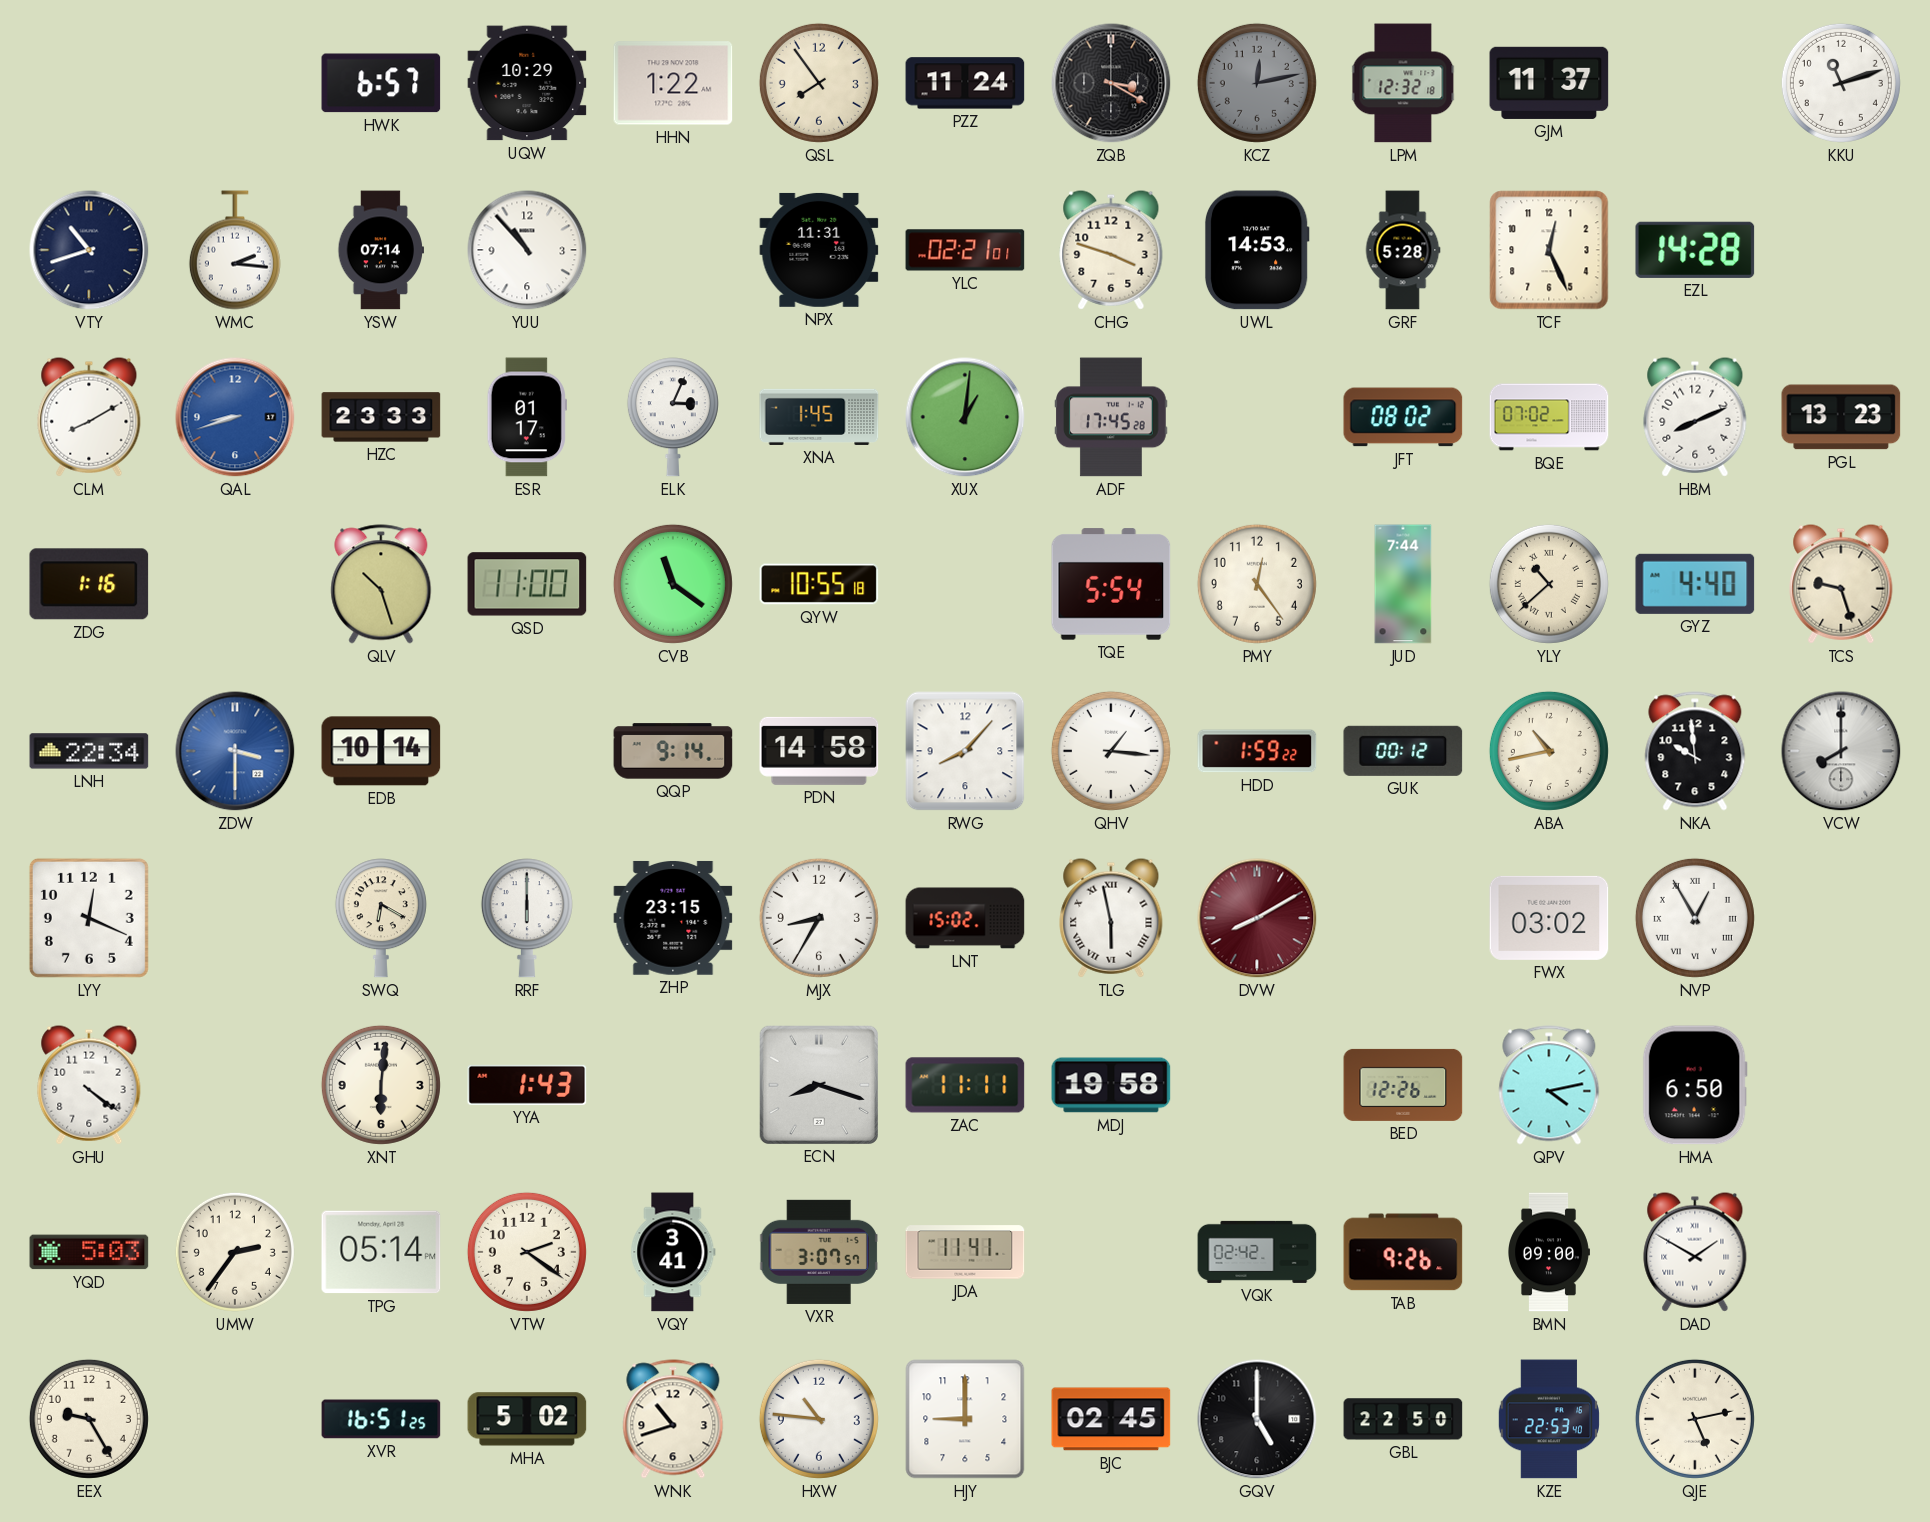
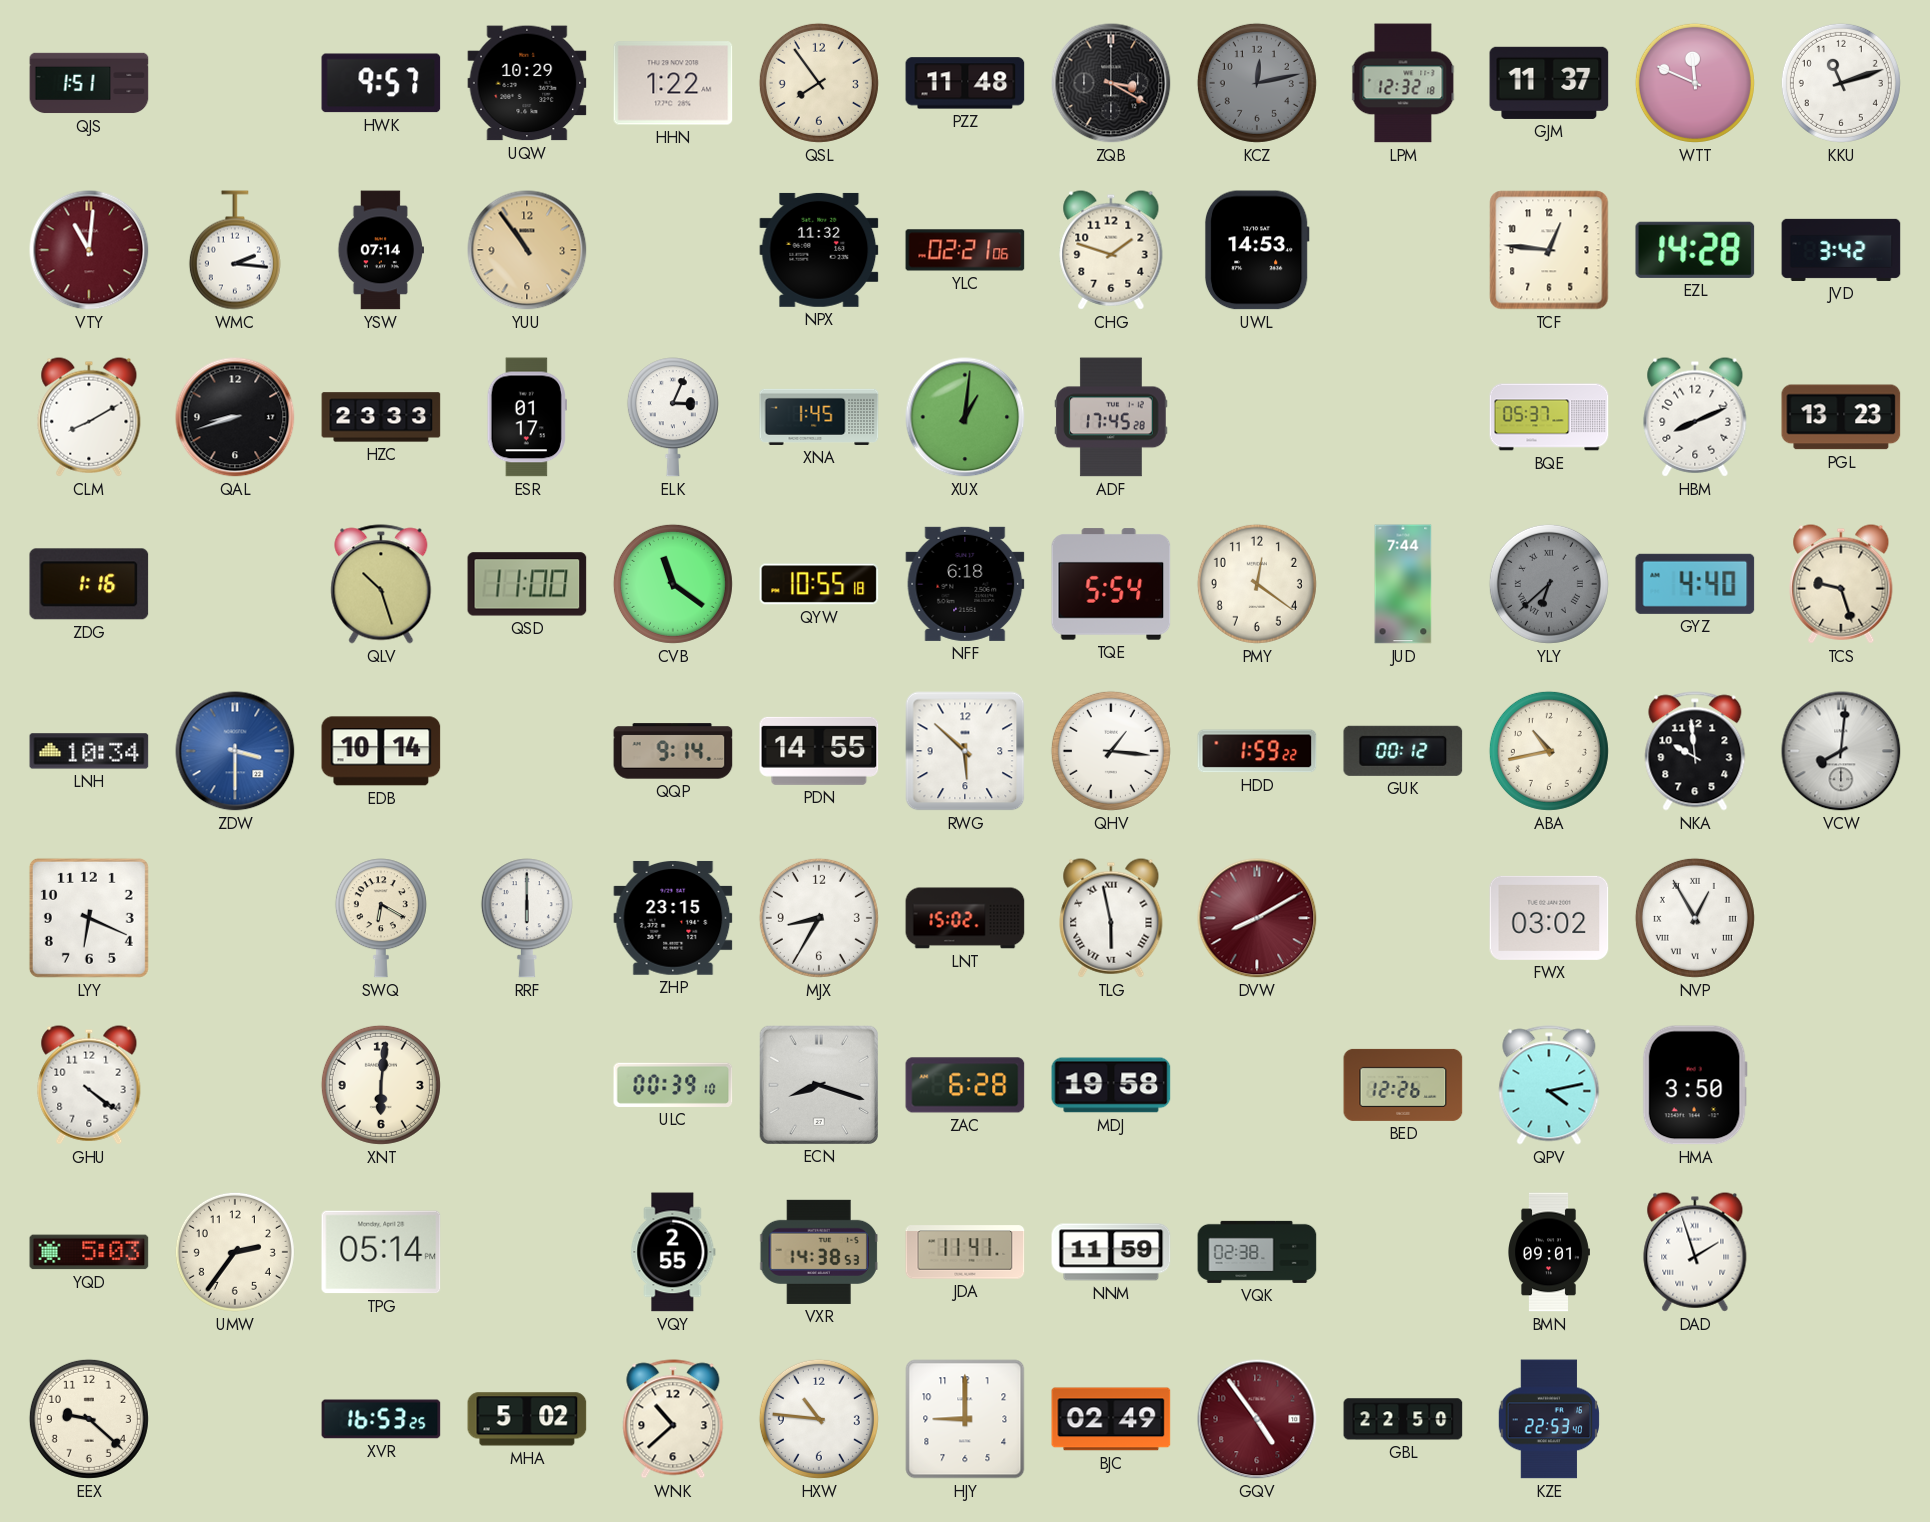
QJS: none -> 1:51 (89, 83)
HWK: 6:57 -> 9:57 (381, 83)
PZZ: 11:24 -> 11:48 (965, 83)
WTT: none -> 11:49 (1695, 83)
VTY: 10:42 -> 11:01 (89, 250)
VTY dial: navy -> burgundy (89, 250)
YUU: 10:53 -> 10:54 (527, 250)
YUU dial: white -> champagne (527, 250)
NPX: 11:31 -> 11:32 (819, 250)
YLC: 02:21:01 -> 02:21:06 (965, 250)
CHG: 3:48 -> 1:48 (1111, 250)
GRF: 5:28 -> none (1403, 250)
TCF: 12:26 -> 12:46 (1549, 250)
JVD: none -> 3:42 (1841, 250)
QAL dial: blue -> black (235, 417)
JFT: 08:02 -> none (1403, 417)
BQE: 07:02 -> 05:37 (1549, 417)
NFF: none -> 6:18 (965, 584)
PMY: 12:24 -> 12:21 (1257, 584)
YLY: 10:38 -> 6:38 (1549, 584)
YLY dial: cream -> grey (1549, 584)
LNH: 22:34 -> 10:34 (89, 751)
PDN: 14:58 -> 14:55 (819, 751)
RWG: 8:07 -> 5:52 (965, 751)
VCW: 8:00 -> 8:01 (1841, 751)
LYY: 12:19 -> 6:19 (89, 918)
YYA: 1:43 -> none (527, 1085)
ULC: none -> 00:39 (673, 1085)
ZAC: 11:11 -> 6:28 (965, 1085)
HMA: 6:50 -> 3:50 (1695, 1085)
VTW: 2:21 -> none (527, 1252)
VQY: 3:41 -> 2:55 (673, 1252)
VXR: 3:07 -> 14:38 (819, 1252)
NNM: none -> 11:59 (1111, 1252)
VQK: 02:42 -> 02:38 (1257, 1252)
TAB: 9:26 -> none (1403, 1252)
BMN: 09:00 -> 09:01 (1549, 1252)
DAD: 1:50 -> 1:57 (1695, 1252)
EEX: 9:25 -> 9:22 (89, 1419)
XVR: 16:51 -> 16:53 (381, 1419)
WNK: 10:42 -> 10:38 (673, 1419)
BJC: 02:45 -> 02:49 (1111, 1419)
GQV: 5:00 -> 4:54 (1257, 1419)
GQV dial: black -> burgundy (1257, 1419)
QJE: 5:13 -> none (1695, 1419)
